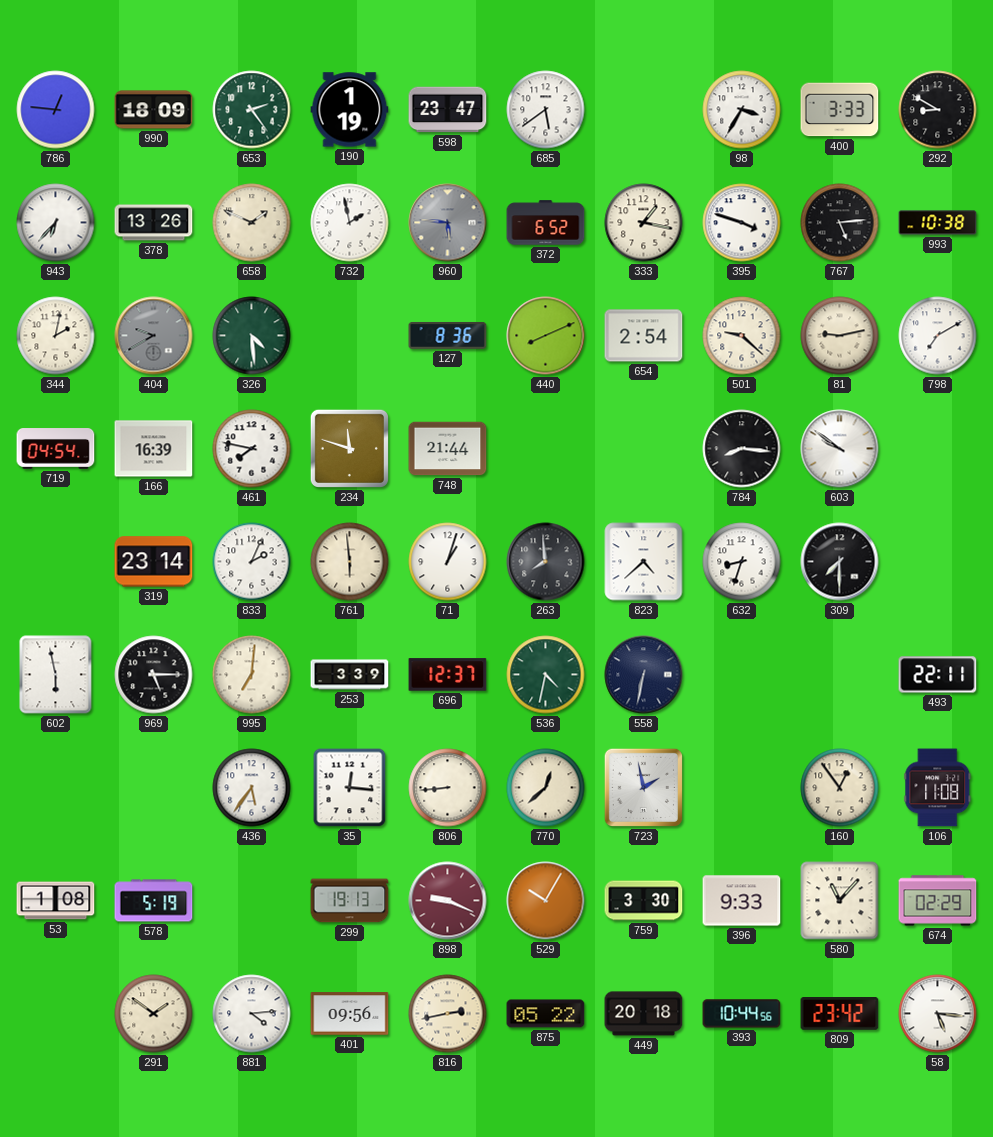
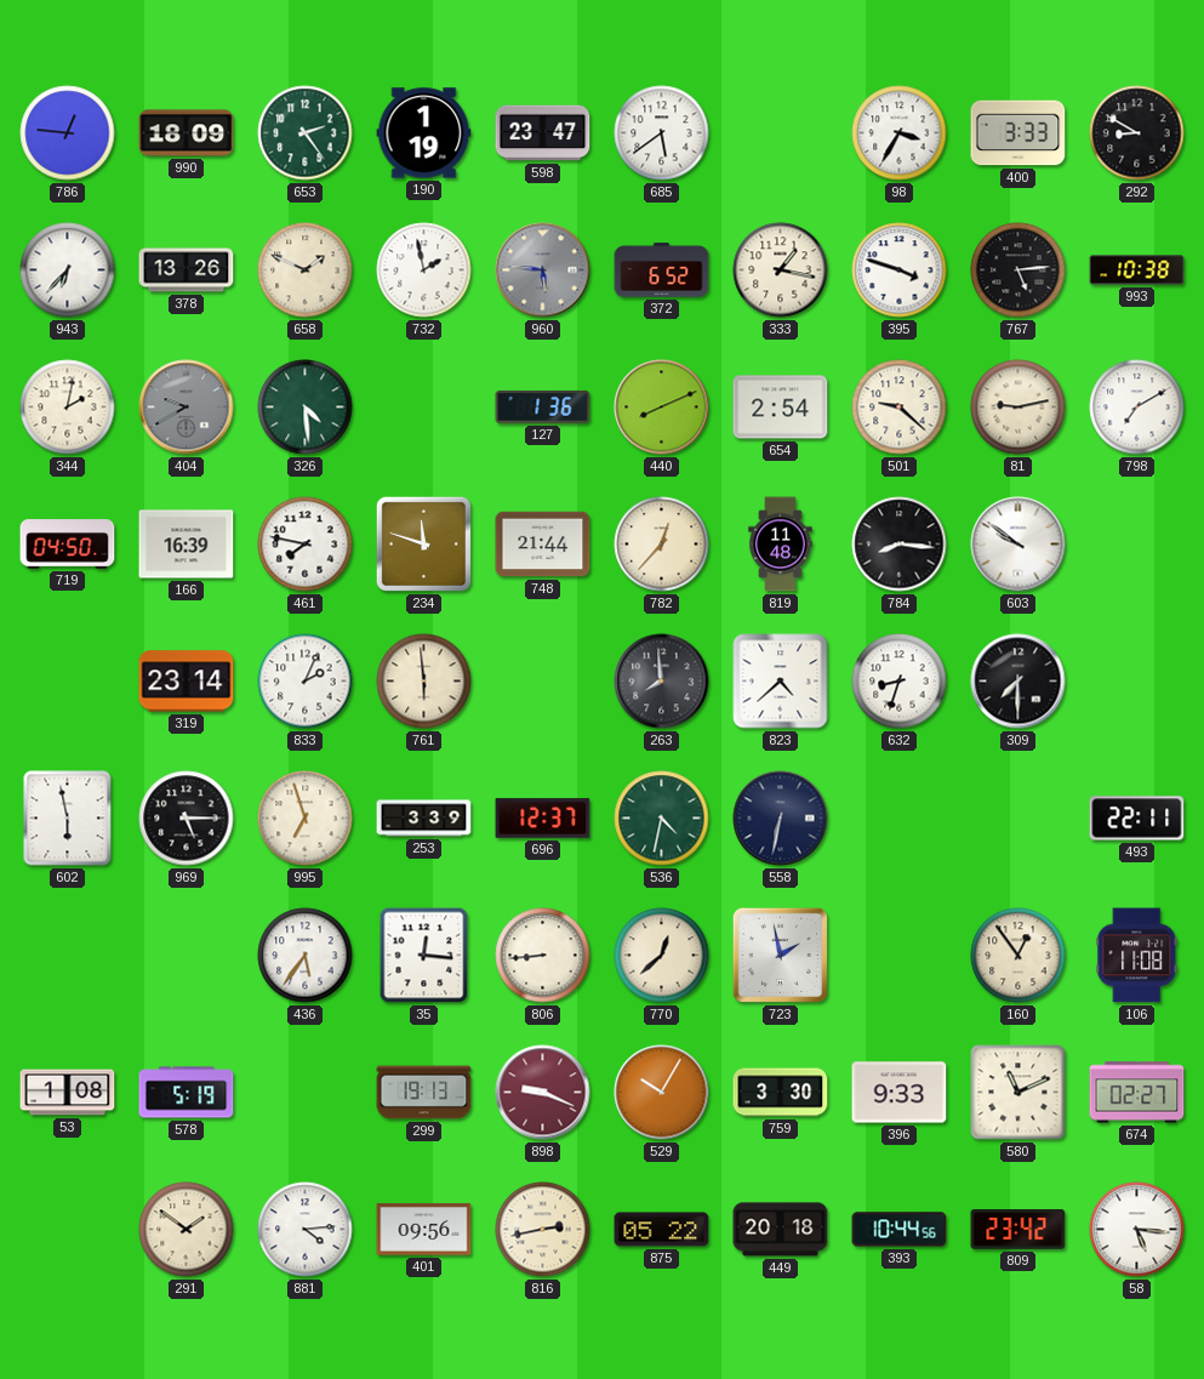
127: 8:36 -> 1:36 (543, 408)
719: 04:54 -> 04:50 (68, 545)
782: none -> 12:37 (662, 545)
819: none -> 11:48 (781, 545)
71: 1:03 -> none (448, 562)
995: 7:01 -> 6:57 (306, 819)
580: 11:07 -> 11:11 (1018, 1093)
674: 02:29 -> 02:27 (1137, 1093)
